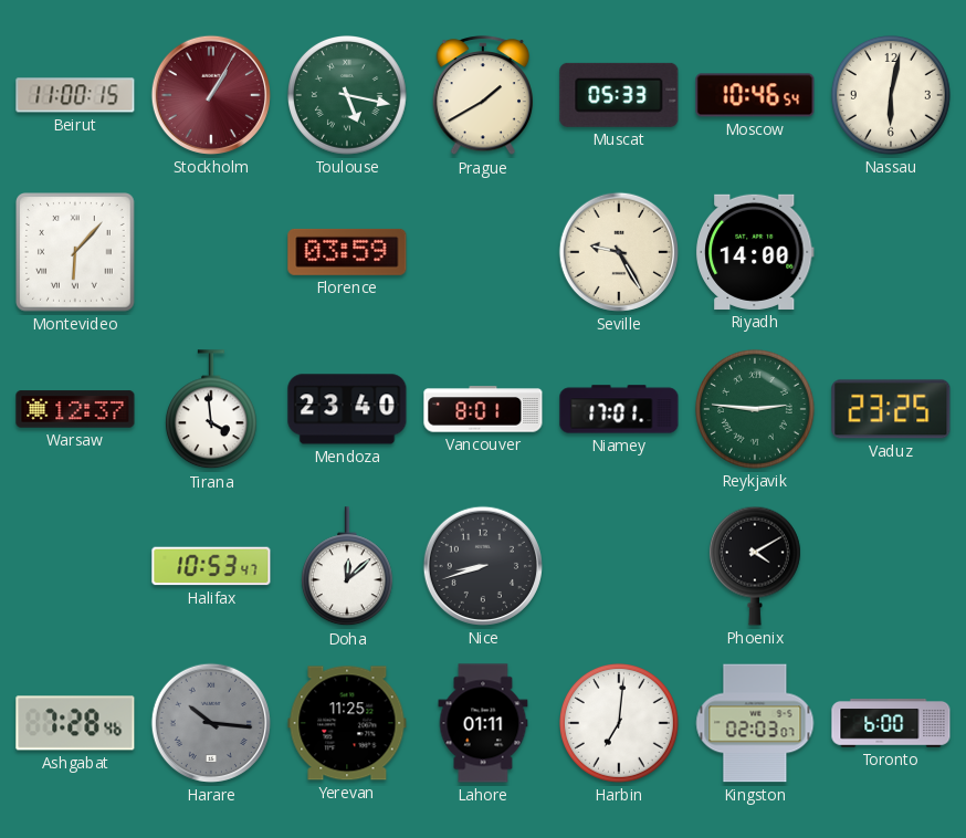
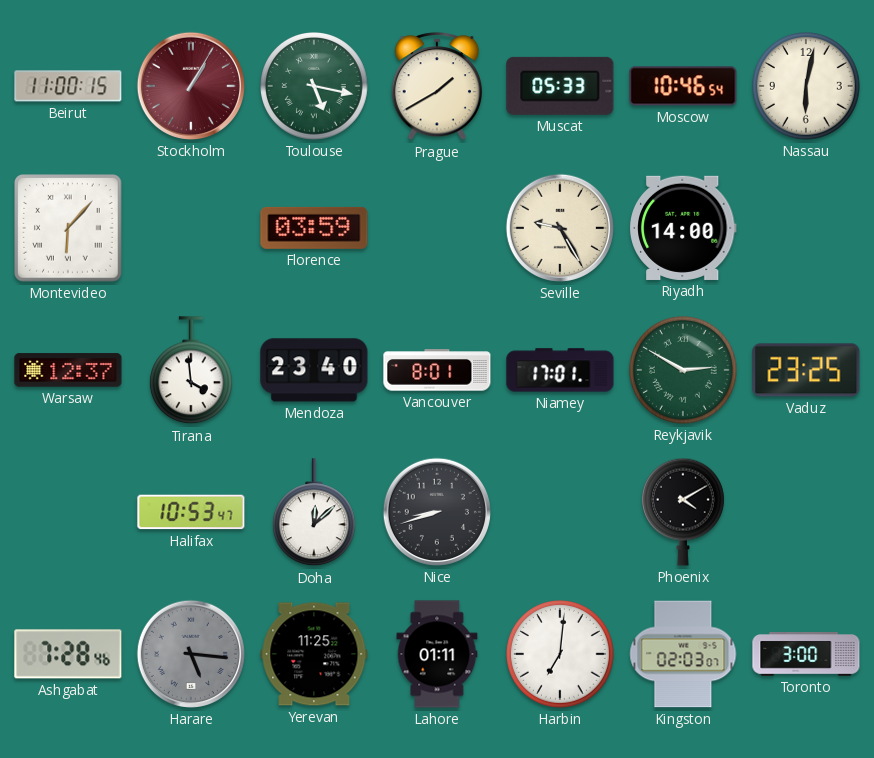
Reykjavik: 2:46 -> 2:50 (684, 371)
Harare: 10:16 -> 5:16 (191, 654)
Toronto: 6:00 -> 3:00 (806, 655)
